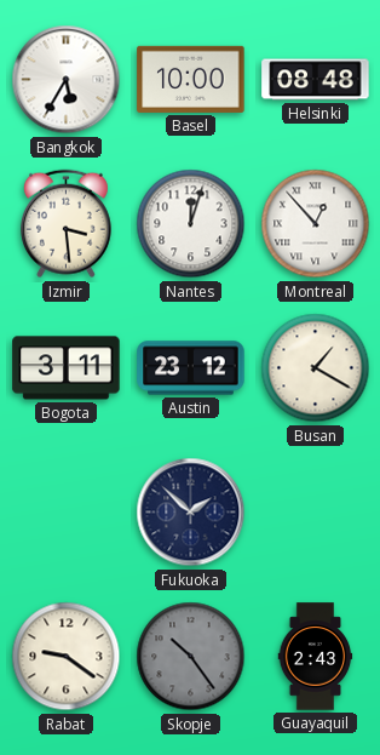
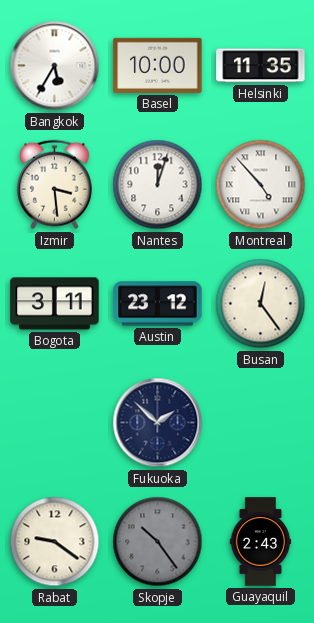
Helsinki: 08:48 -> 11:35 (261, 66)
Montreal: 12:53 -> 4:53 (261, 185)
Busan: 1:20 -> 12:24 (261, 304)
